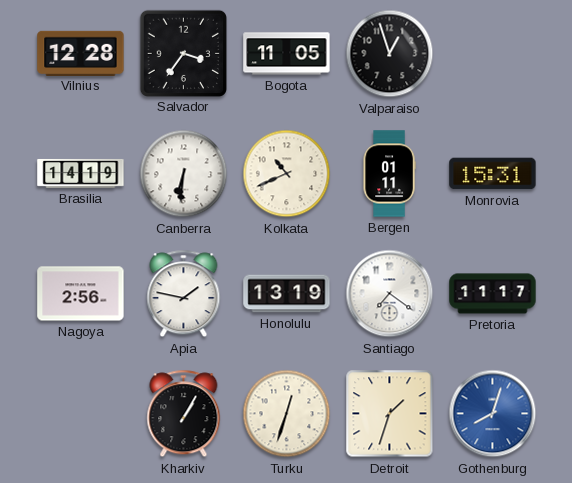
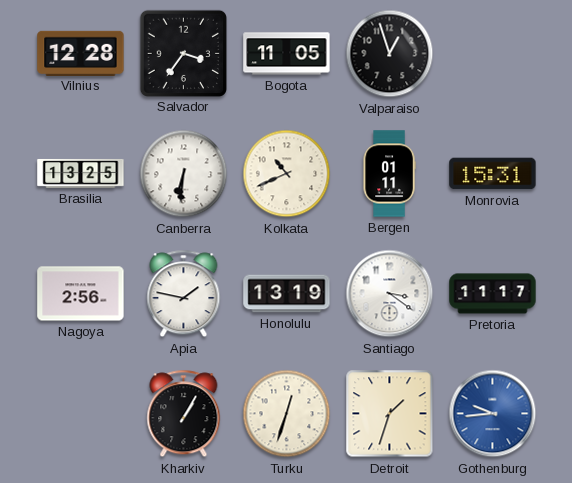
Brasilia: 14:19 -> 13:25 (81, 173)
Santiago: 7:21 -> 3:21 (390, 294)
Gothenburg: 8:03 -> 9:44 (493, 414)
